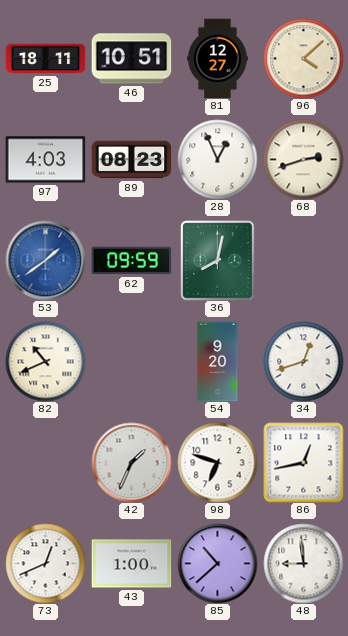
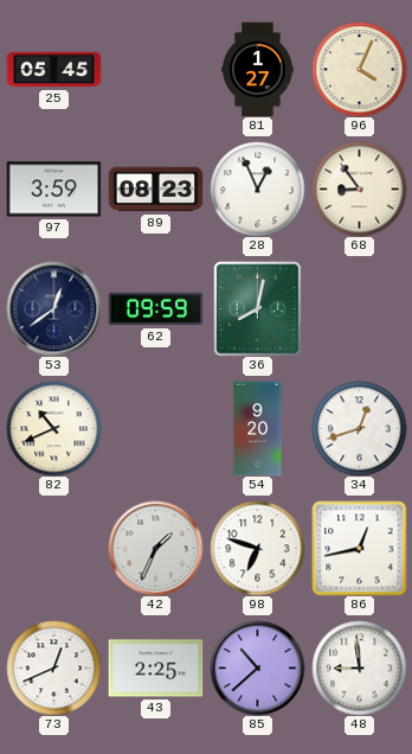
25: 18:11 -> 05:45 (53, 70)
46: 10:51 -> none (131, 59)
81: 12:27 -> 1:27 (258, 69)
96: 4:08 -> 4:04 (359, 69)
97: 4:03 -> 3:59 (53, 190)
68: 2:42 -> 8:54 (359, 188)
53: 1:39 -> 12:39 (53, 308)
53 dial: blue -> navy (53, 308)
43: 1:00 -> 2:25 (155, 669)
